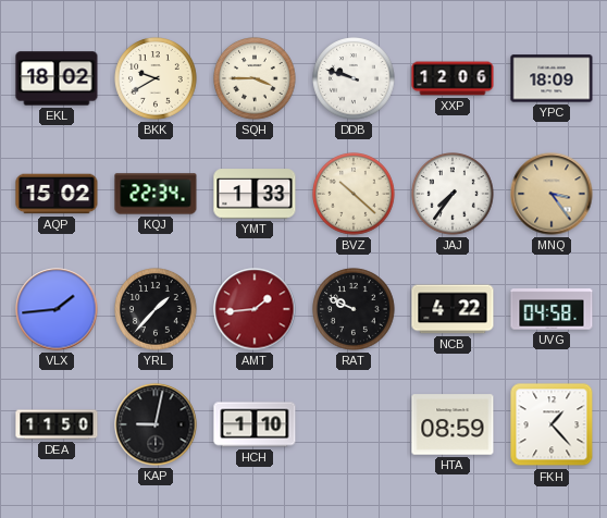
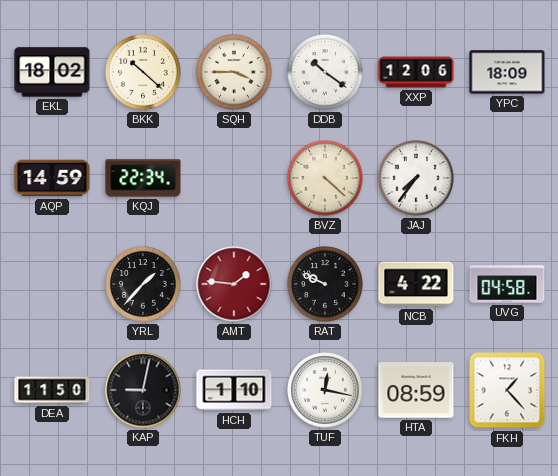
BKK: 9:40 -> 10:22 (143, 72)
DDB: 9:48 -> 10:21 (325, 72)
AQP: 15:02 -> 14:59 (52, 178)
YMT: 1:33 -> none (255, 194)
BVZ: 10:22 -> 4:22 (325, 178)
MNQ: 3:24 -> none (552, 194)
VLX: 1:44 -> none (57, 309)
AMT: 1:44 -> 1:46 (234, 284)
TUF: none -> 12:17 (325, 390)
